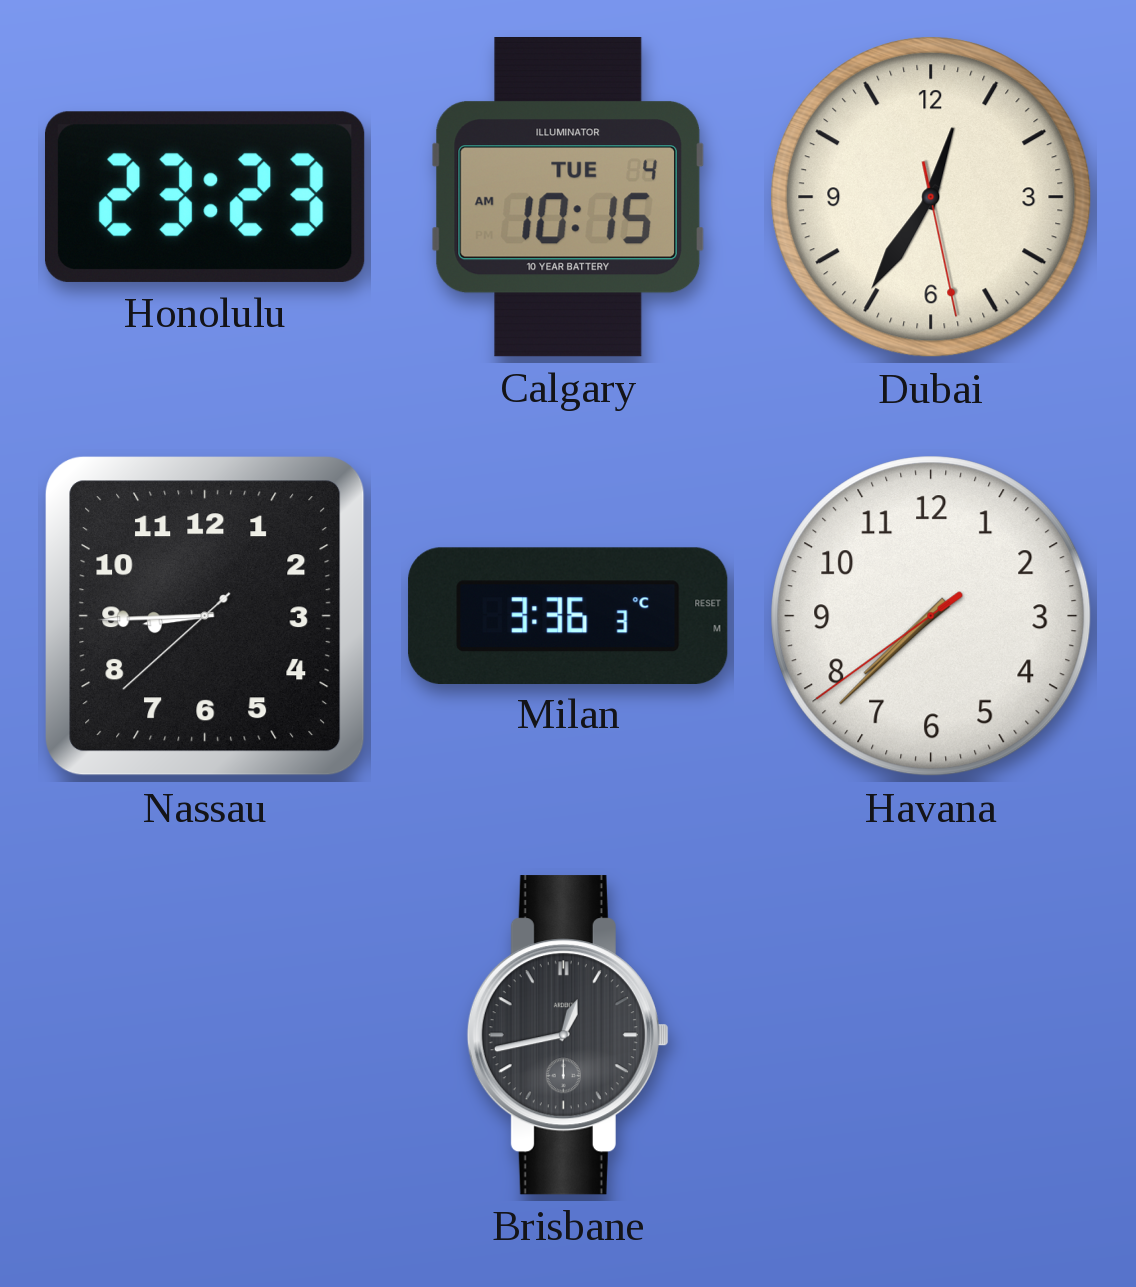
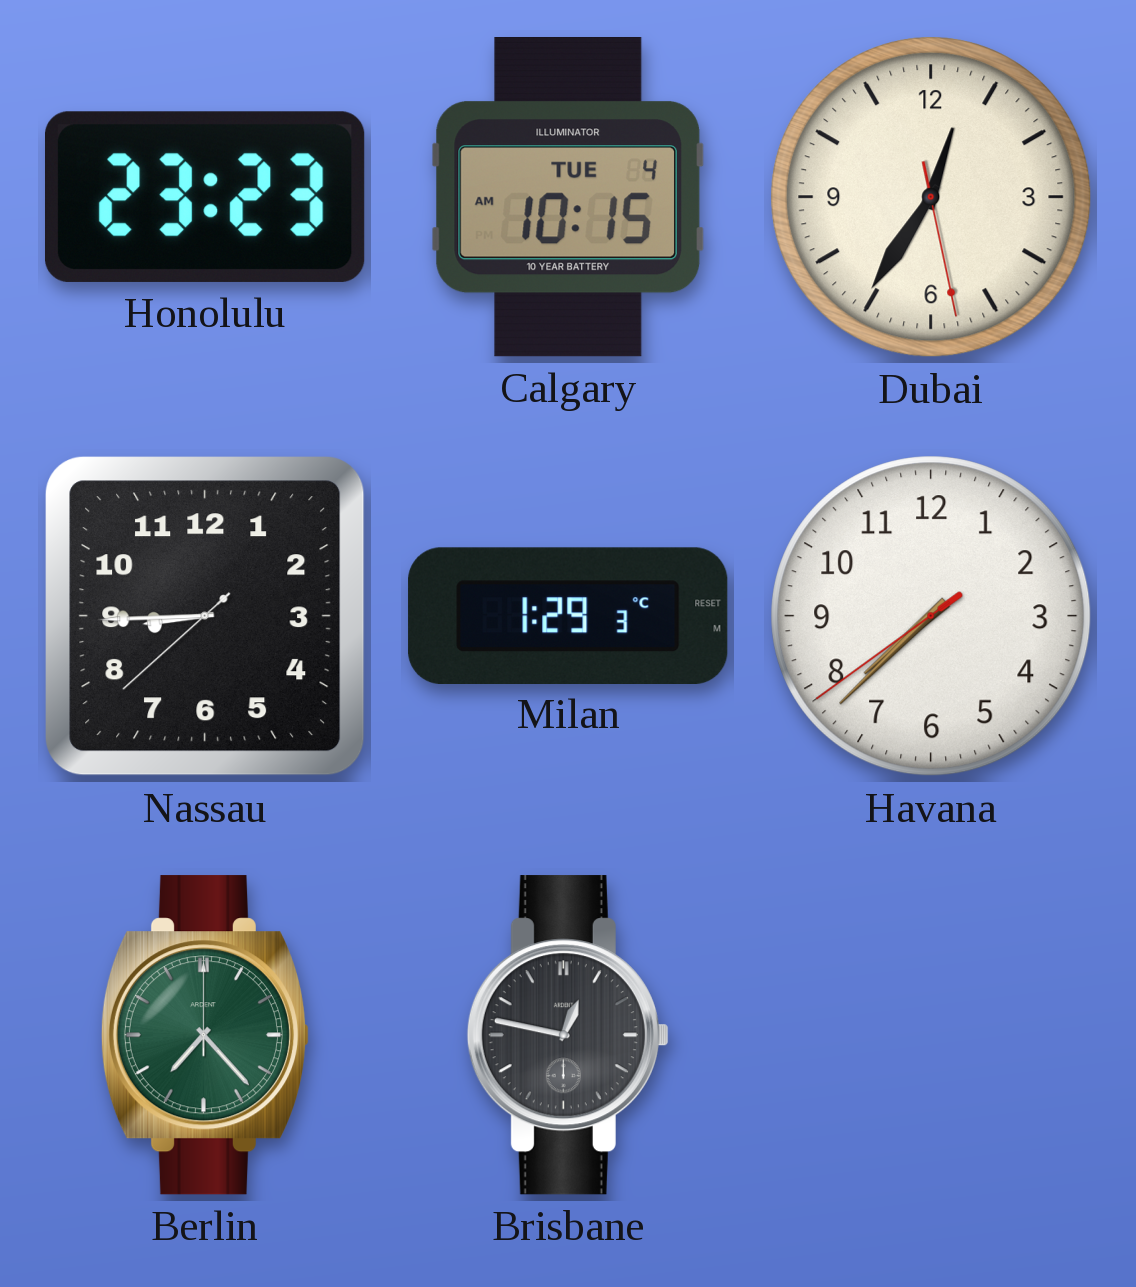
Milan: 3:36 -> 1:29 (568, 615)
Berlin: none -> 7:23 (205, 1035)
Brisbane: 12:43 -> 12:47 (568, 1035)
